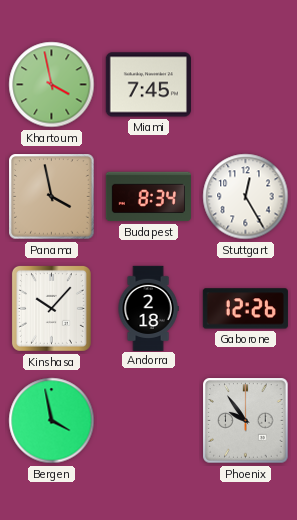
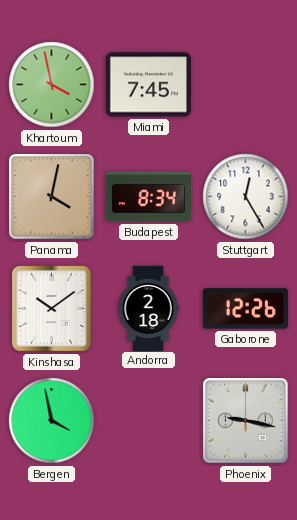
Panama: 3:58 -> 4:02 (52, 197)
Kinshasa: 10:07 -> 10:09 (51, 308)
Phoenix: 9:54 -> 9:17 (246, 421)
